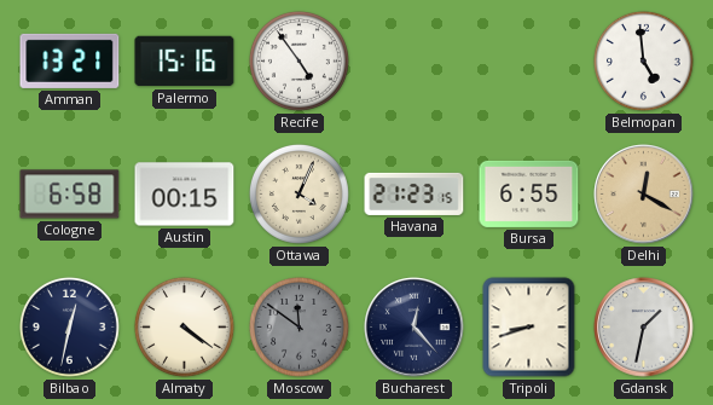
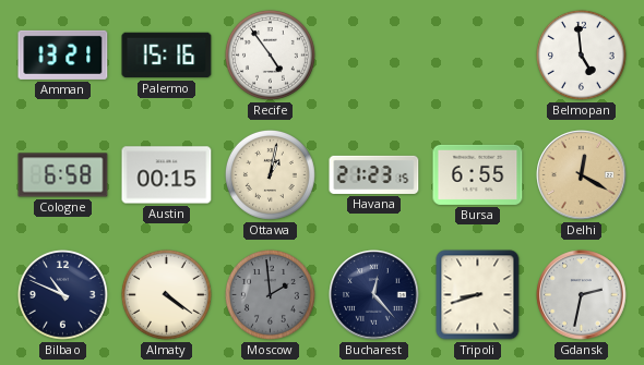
Ottawa: 4:04 -> 1:02 (270, 174)
Bilbao: 12:32 -> 10:49 (62, 294)
Moscow: 11:51 -> 1:59 (270, 294)
Gdansk: 1:32 -> 2:32 (582, 295)
